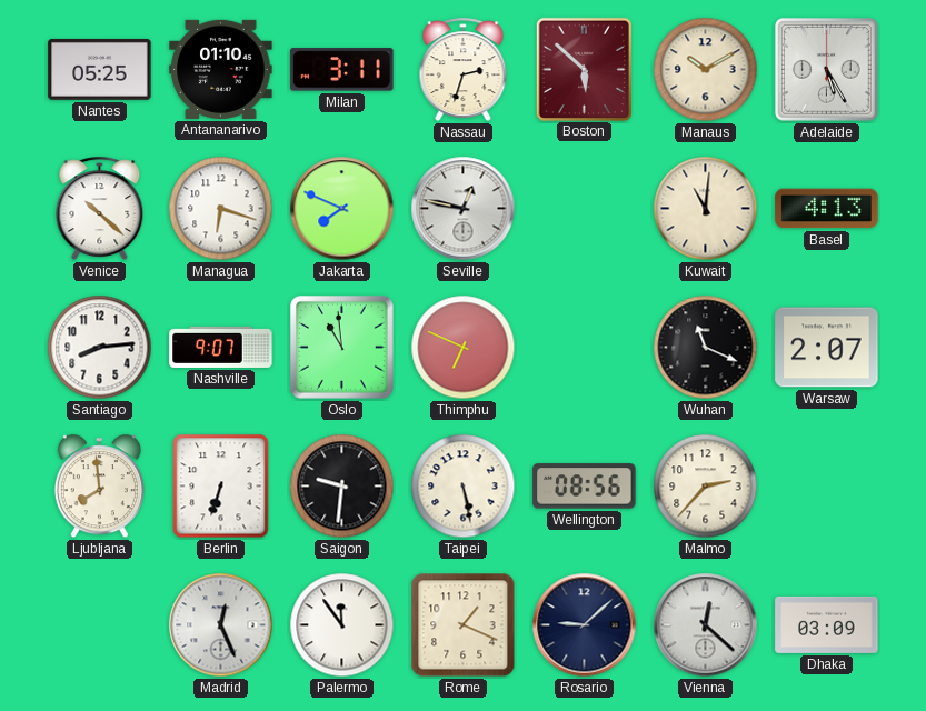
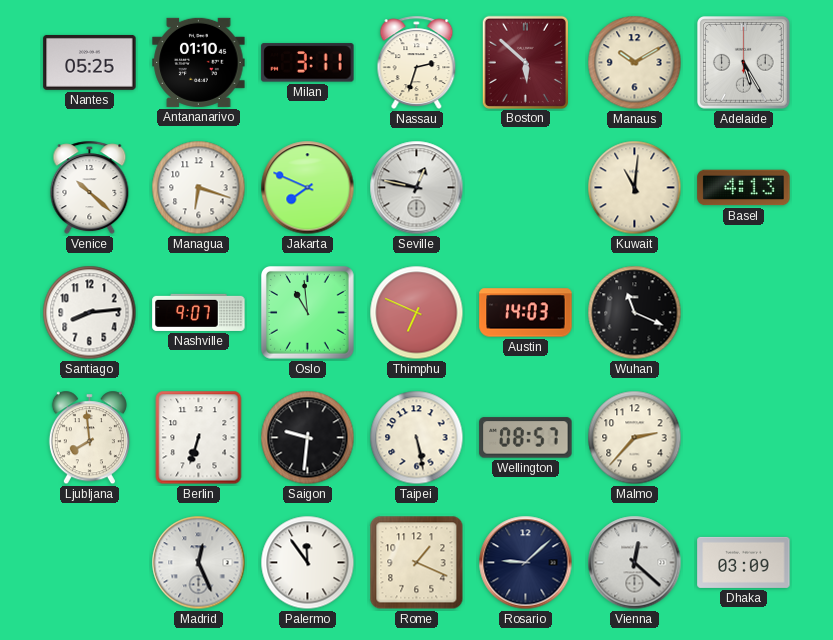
Austin: none -> 14:03 (526, 313)
Warsaw: 2:07 -> none (827, 348)
Wellington: 08:56 -> 08:57 (526, 438)
